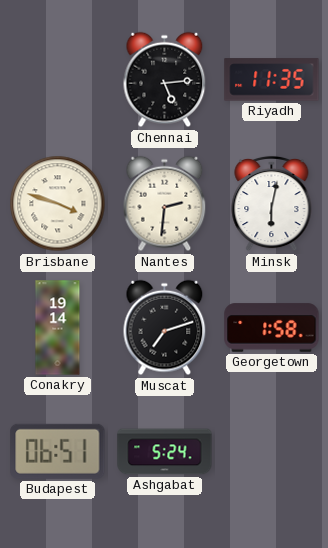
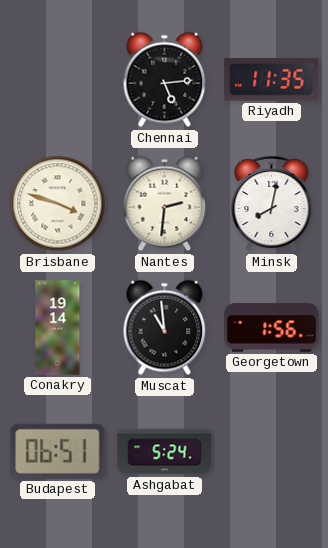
Minsk: 6:02 -> 8:02 (272, 204)
Muscat: 7:12 -> 10:59 (165, 328)
Georgetown: 1:58 -> 1:56 (272, 328)
